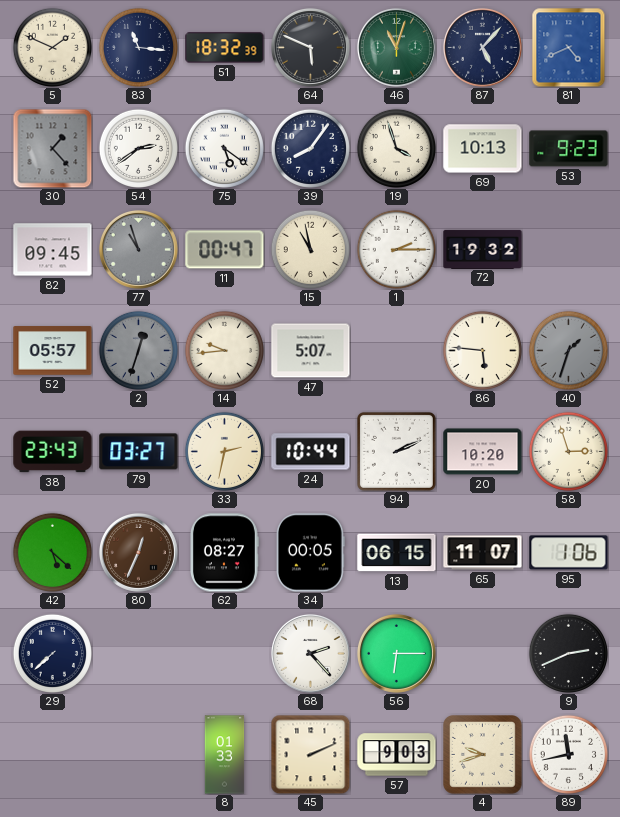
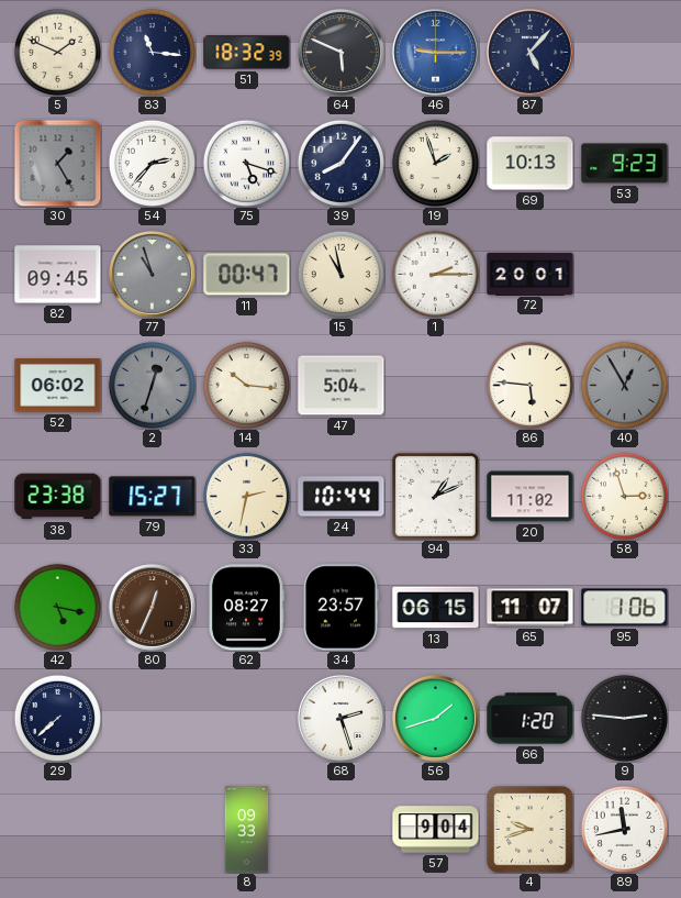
46: 11:03 -> 9:15 (435, 52)
46 dial: green -> blue (435, 52)
81: 4:41 -> none (569, 47)
30: 1:23 -> 1:25 (57, 163)
54: 2:39 -> 2:37 (152, 163)
75: 5:21 -> 5:18 (246, 163)
19: 3:57 -> 1:57 (435, 163)
72: 19:32 -> 20:01 (531, 274)
52: 05:57 -> 06:02 (58, 386)
14: 9:44 -> 10:16 (246, 385)
47: 5:07 -> 5:04 (342, 386)
40: 1:33 -> 12:55 (624, 385)
38: 23:43 -> 23:38 (58, 497)
79: 03:27 -> 15:27 (153, 497)
94: 2:11 -> 1:11 (435, 496)
20: 10:20 -> 11:02 (531, 497)
42: 5:22 -> 5:17 (57, 607)
34: 00:05 -> 23:57 (340, 608)
68: 2:23 -> 2:27 (340, 718)
56: 6:15 -> 1:42 (435, 718)
66: none -> 1:20 (531, 719)
9: 2:41 -> 2:46 (624, 718)
8: 01:33 -> 09:33 (247, 830)
45: 2:11 -> none (310, 754)
57: 9:03 -> 9:04 (436, 830)
